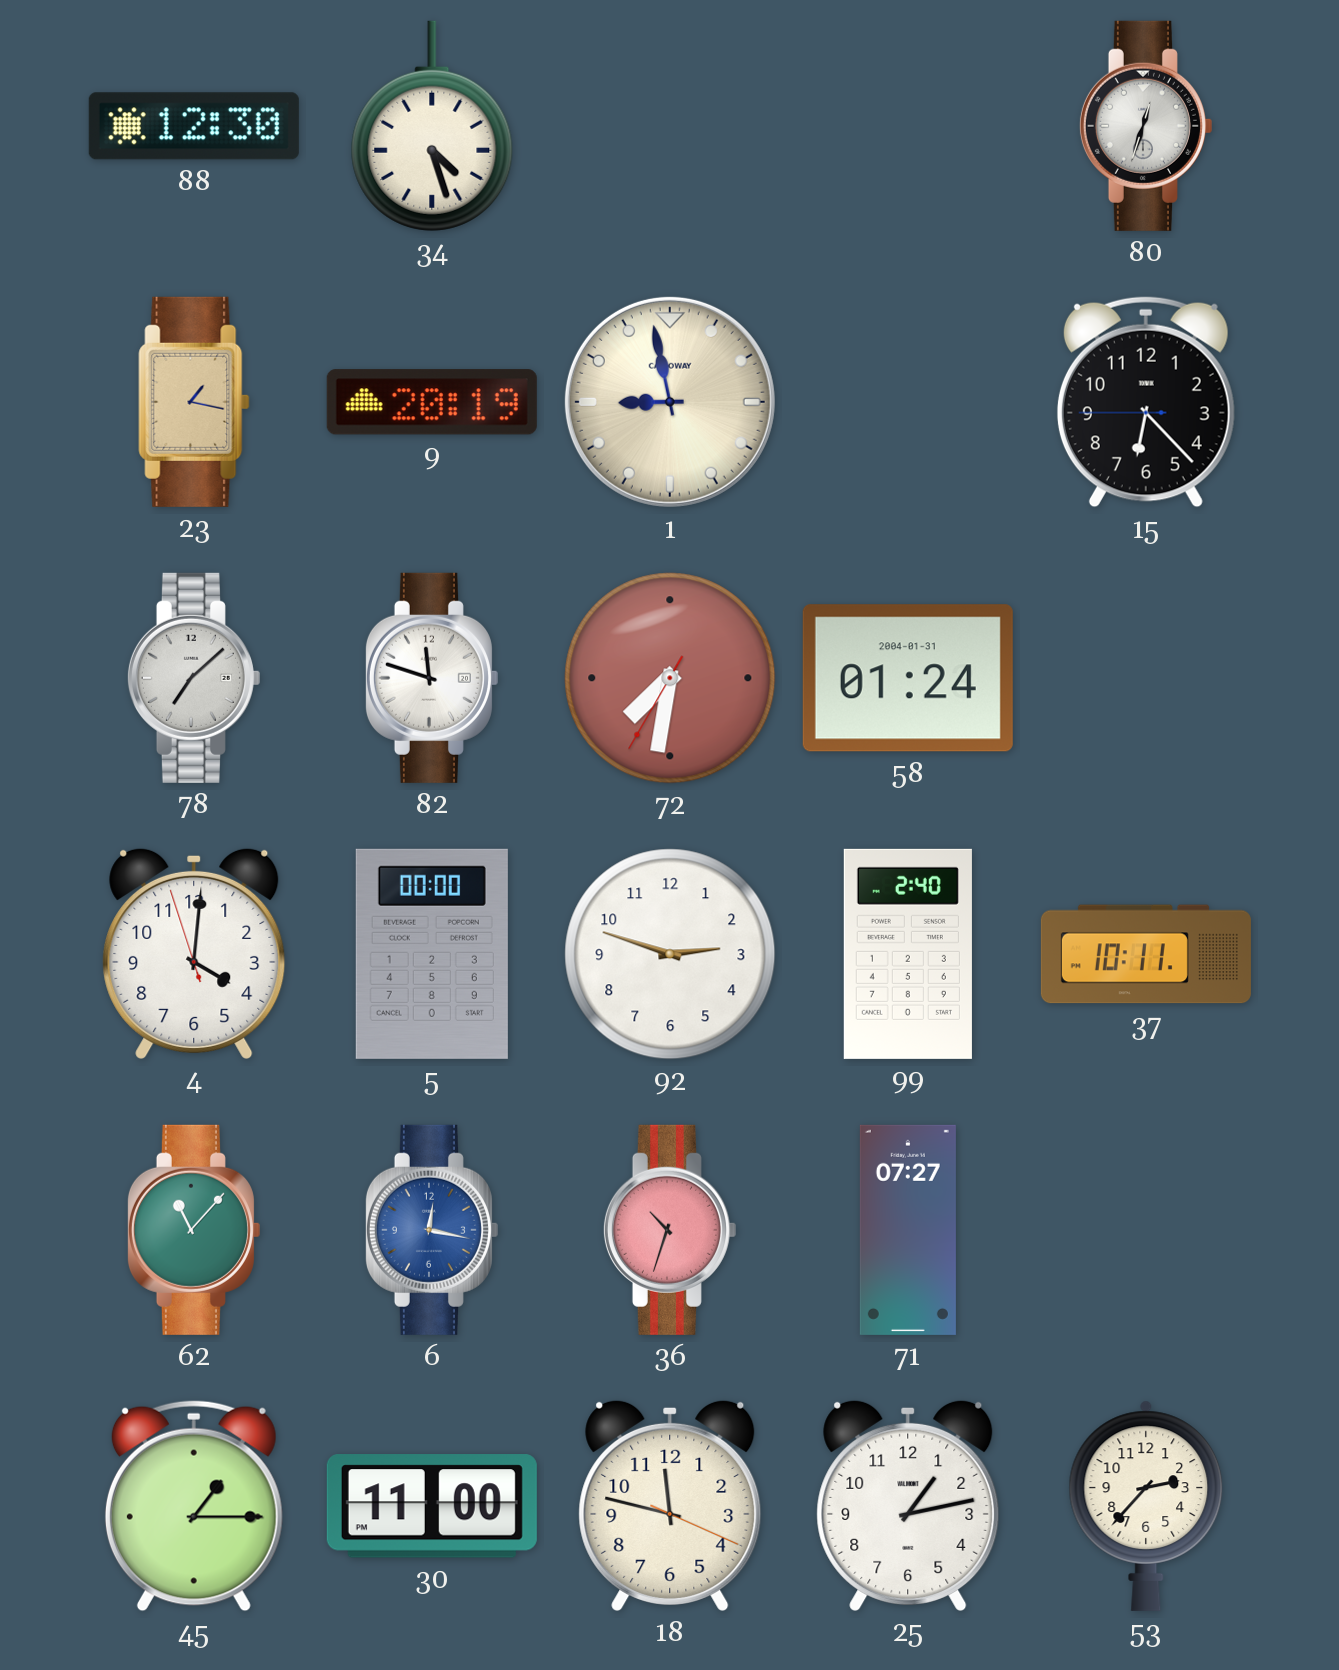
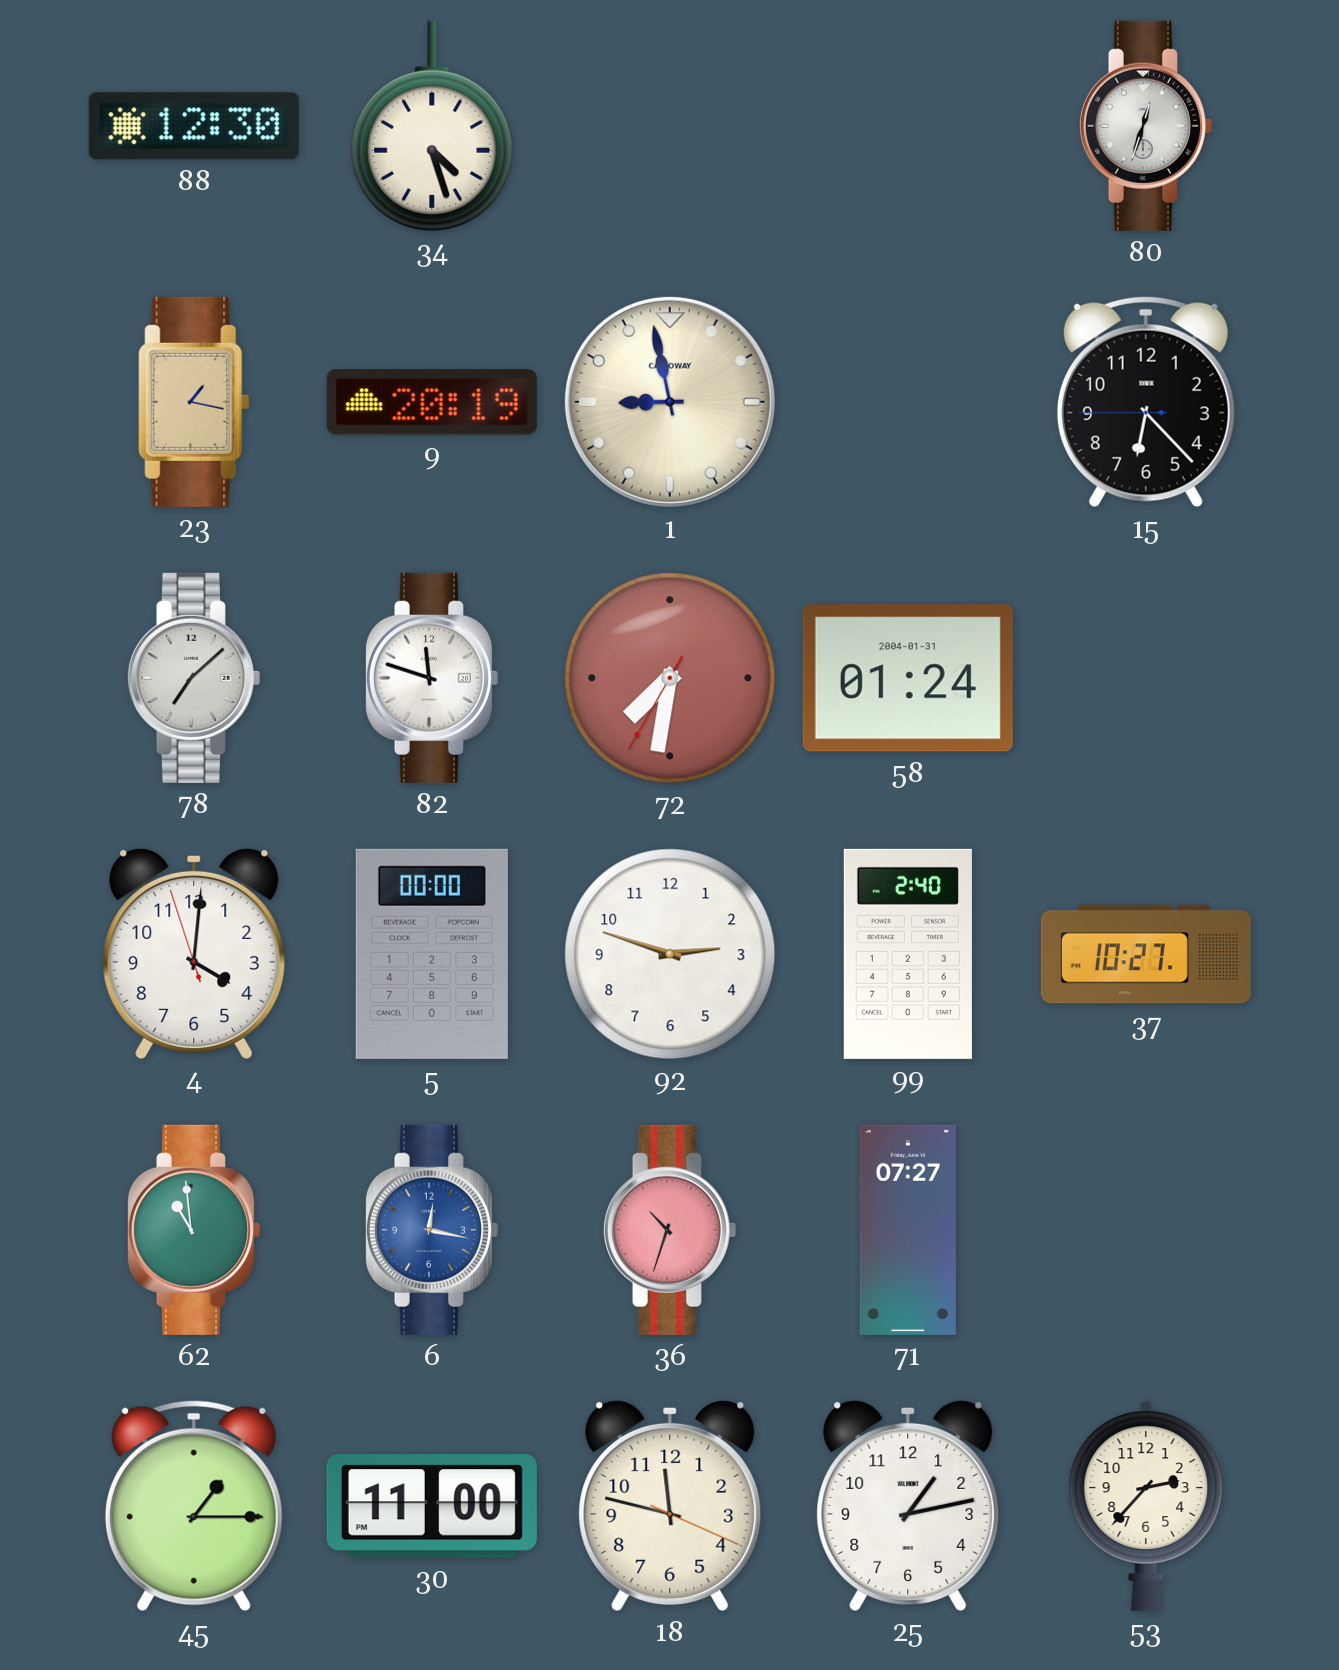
37: 10:11 -> 10:27 (1146, 954)
62: 11:07 -> 10:59 (193, 1230)
